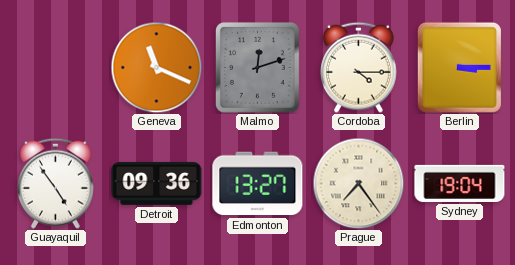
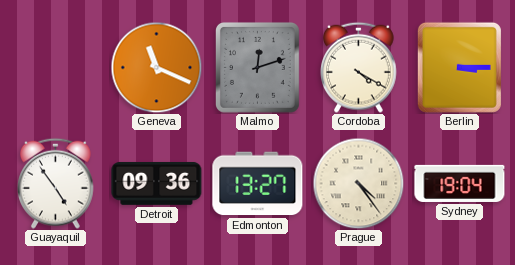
Cordoba: 4:15 -> 4:20 (359, 67)
Prague: 7:24 -> 4:24 (358, 183)
